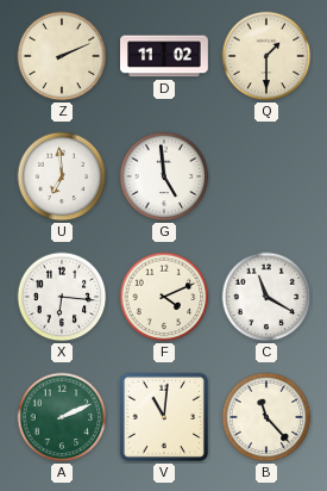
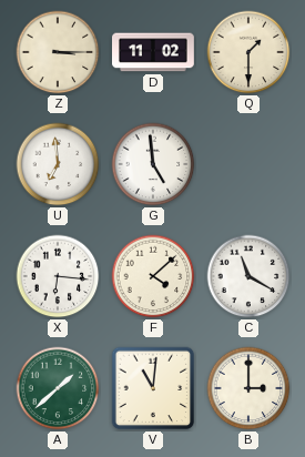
Z: 2:11 -> 3:15 (58, 52)
F: 4:11 -> 4:08 (153, 276)
A: 2:11 -> 1:38 (58, 388)
B: 11:23 -> 3:00 (248, 388)
